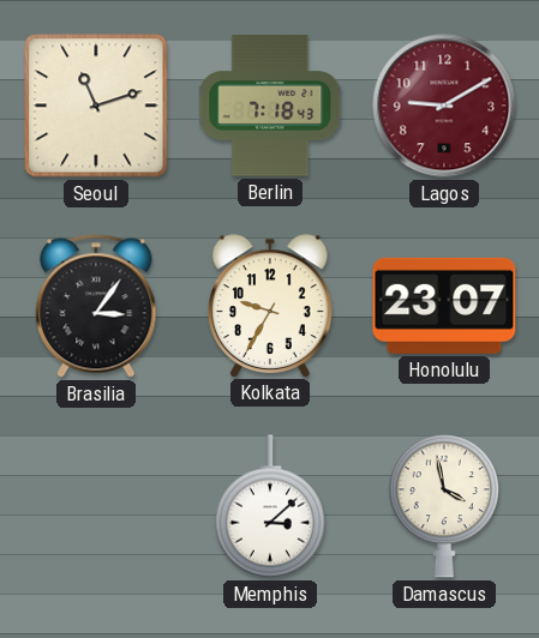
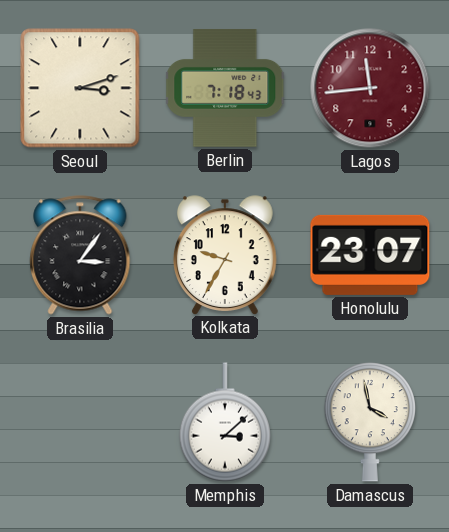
Seoul: 11:12 -> 3:12 (80, 88)
Lagos: 9:10 -> 11:44 (370, 88)
